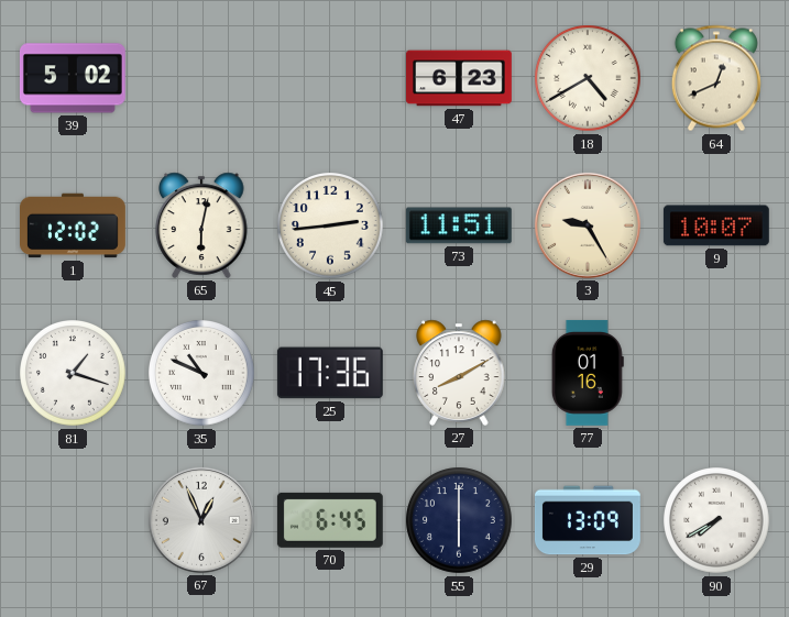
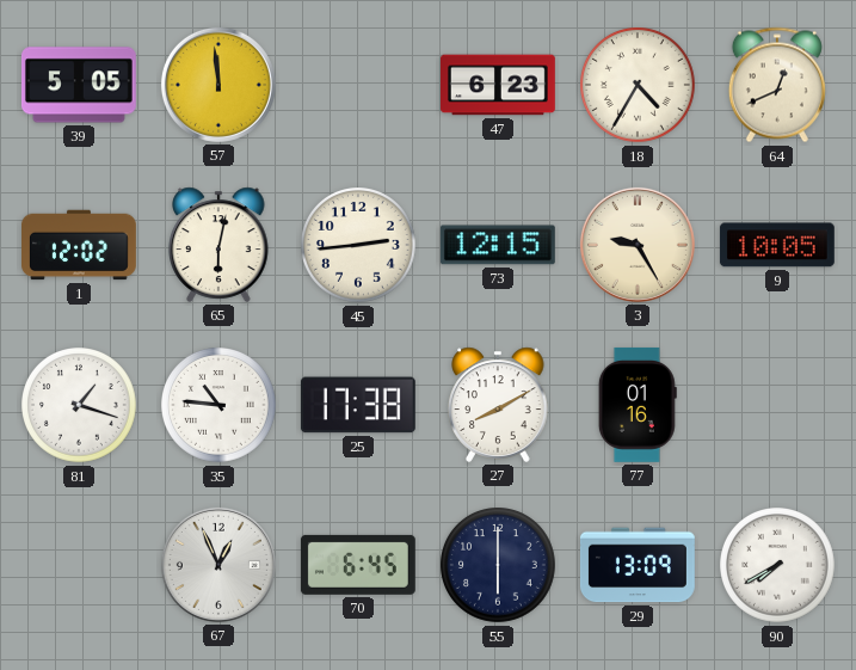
39: 5:02 -> 5:05 (79, 85)
57: none -> 11:59 (218, 85)
18: 4:40 -> 4:35 (639, 86)
73: 11:51 -> 12:15 (498, 245)
9: 10:07 -> 10:05 (777, 245)
35: 10:49 -> 10:46 (220, 406)
25: 17:36 -> 17:38 (358, 405)
